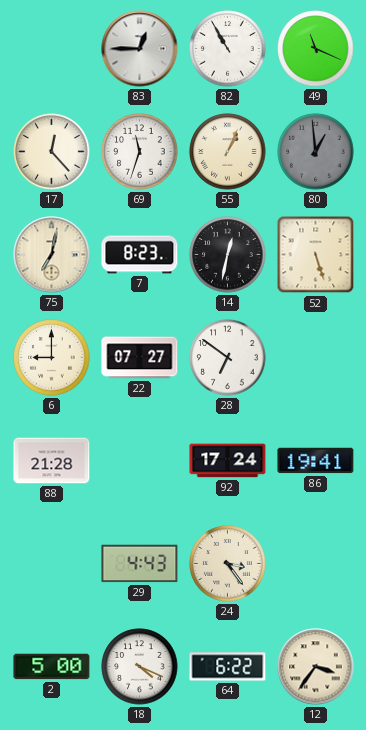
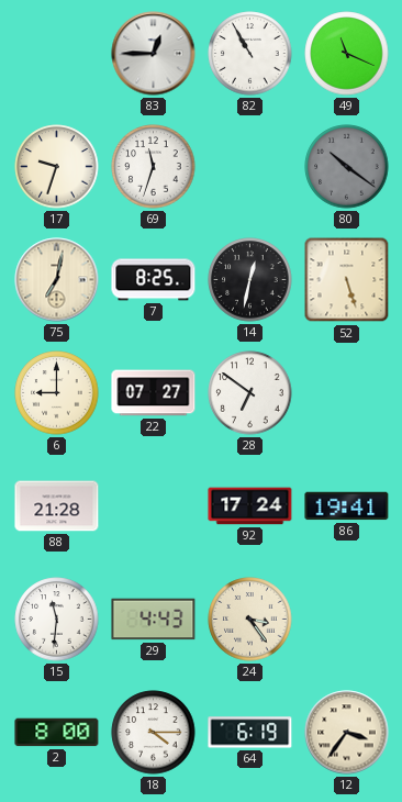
17: 12:23 -> 9:33 (57, 167)
55: 1:04 -> none (228, 152)
80: 12:59 -> 10:21 (347, 167)
7: 8:23 -> 8:25 (154, 280)
15: none -> 11:31 (57, 620)
2: 5:00 -> 8:00 (57, 733)
18: 4:19 -> 4:15 (154, 733)
64: 6:22 -> 6:19 (250, 733)
